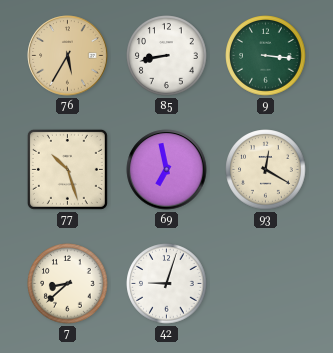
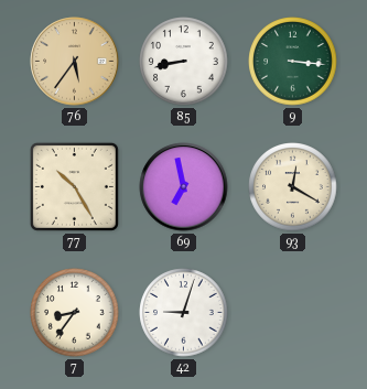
76: 5:35 -> 5:36 (75, 62)
77: 10:27 -> 10:25 (74, 186)
7: 8:38 -> 8:36 (75, 313)
